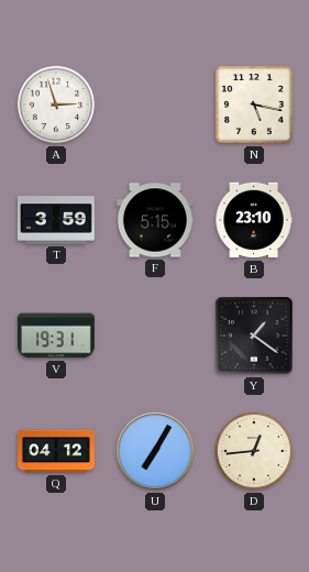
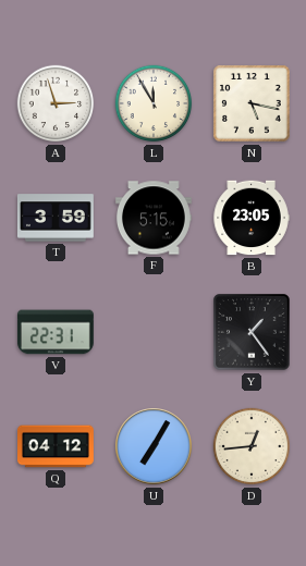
L: none -> 11:55 (154, 103)
B: 23:10 -> 23:05 (252, 218)
V: 19:31 -> 22:31 (56, 332)
Y: 1:21 -> 1:24 (252, 332)
